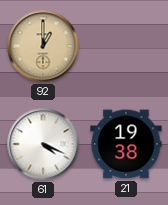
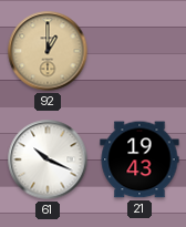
61: 4:19 -> 10:19 (48, 159)
21: 19:38 -> 19:43 (139, 159)
